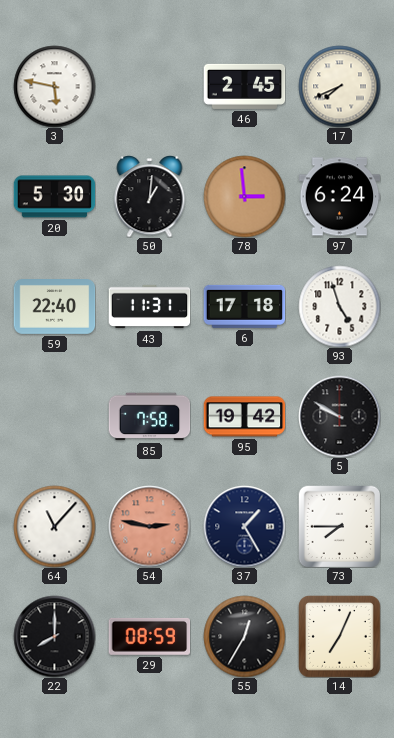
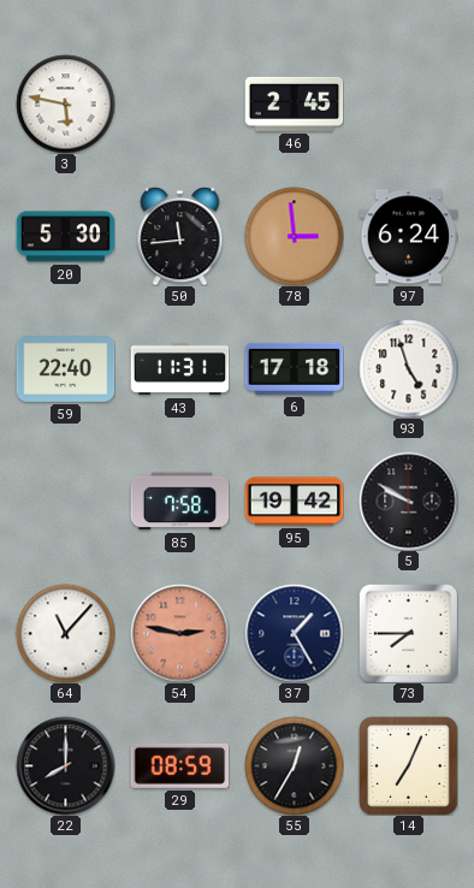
17: 7:41 -> none (339, 86)
50: 1:01 -> 11:44 (180, 237)
